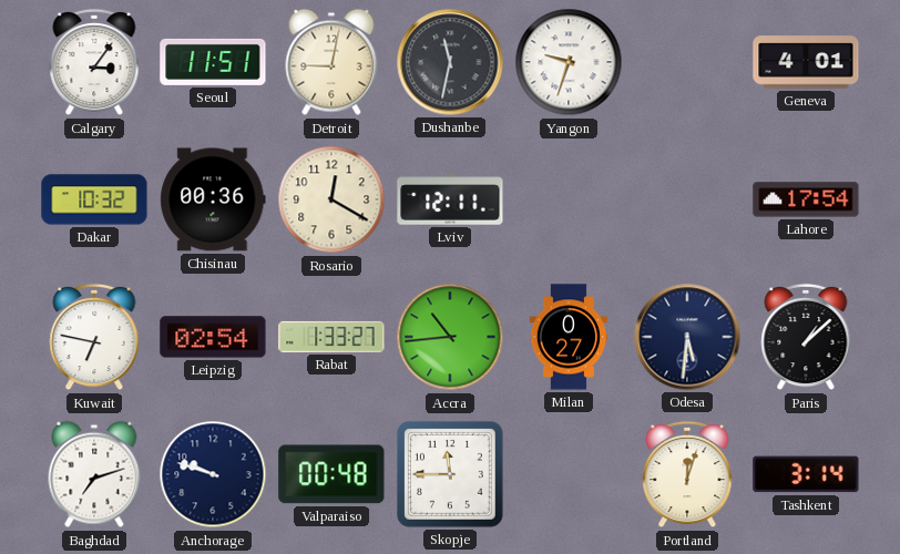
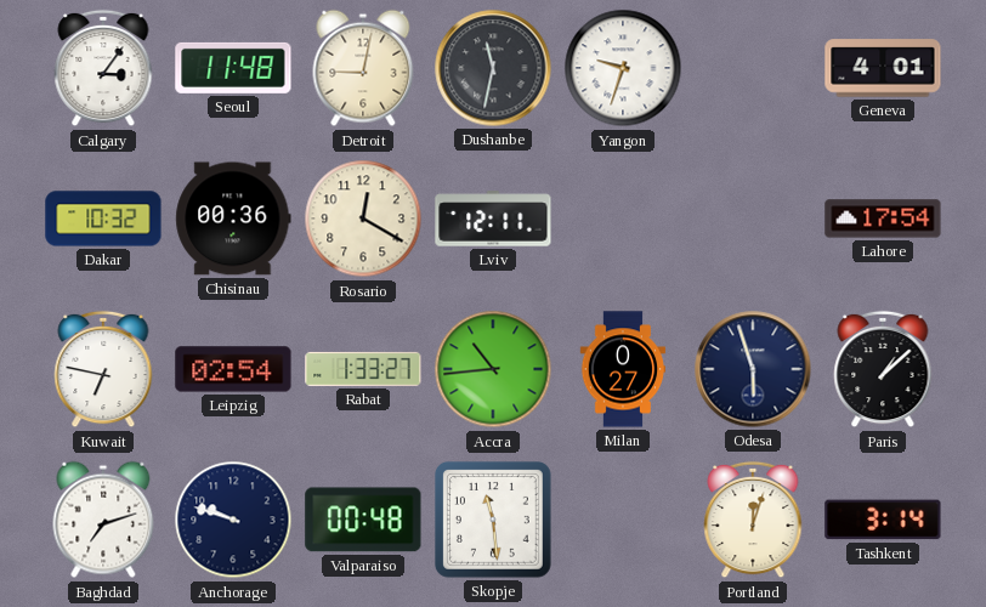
Seoul: 11:51 -> 11:48 (233, 68)
Odesa: 5:31 -> 5:57 (753, 369)
Skopje: 11:45 -> 11:29 (494, 521)
